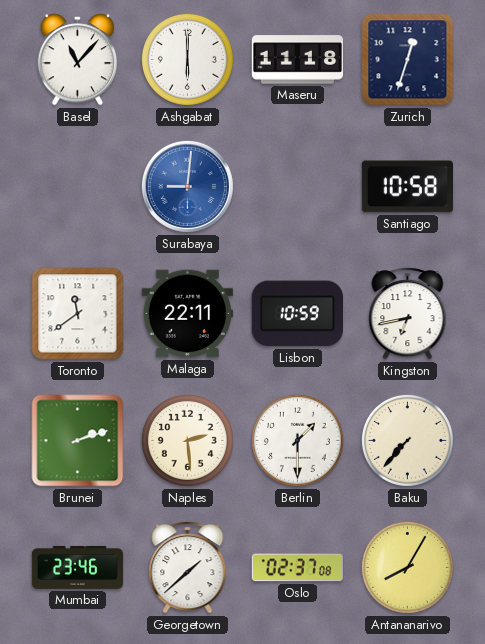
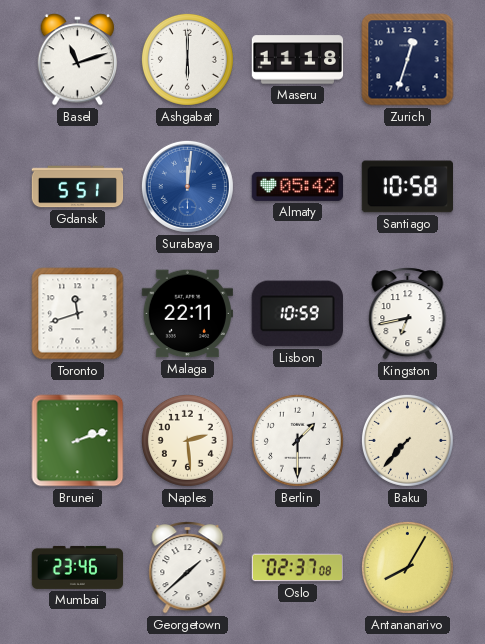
Basel: 11:07 -> 11:12 (78, 60)
Gdansk: none -> 5:51 (78, 187)
Surabaya: 9:01 -> 12:01 (187, 186)
Almaty: none -> 05:42 (298, 186)
Toronto: 11:39 -> 11:42 (78, 314)
